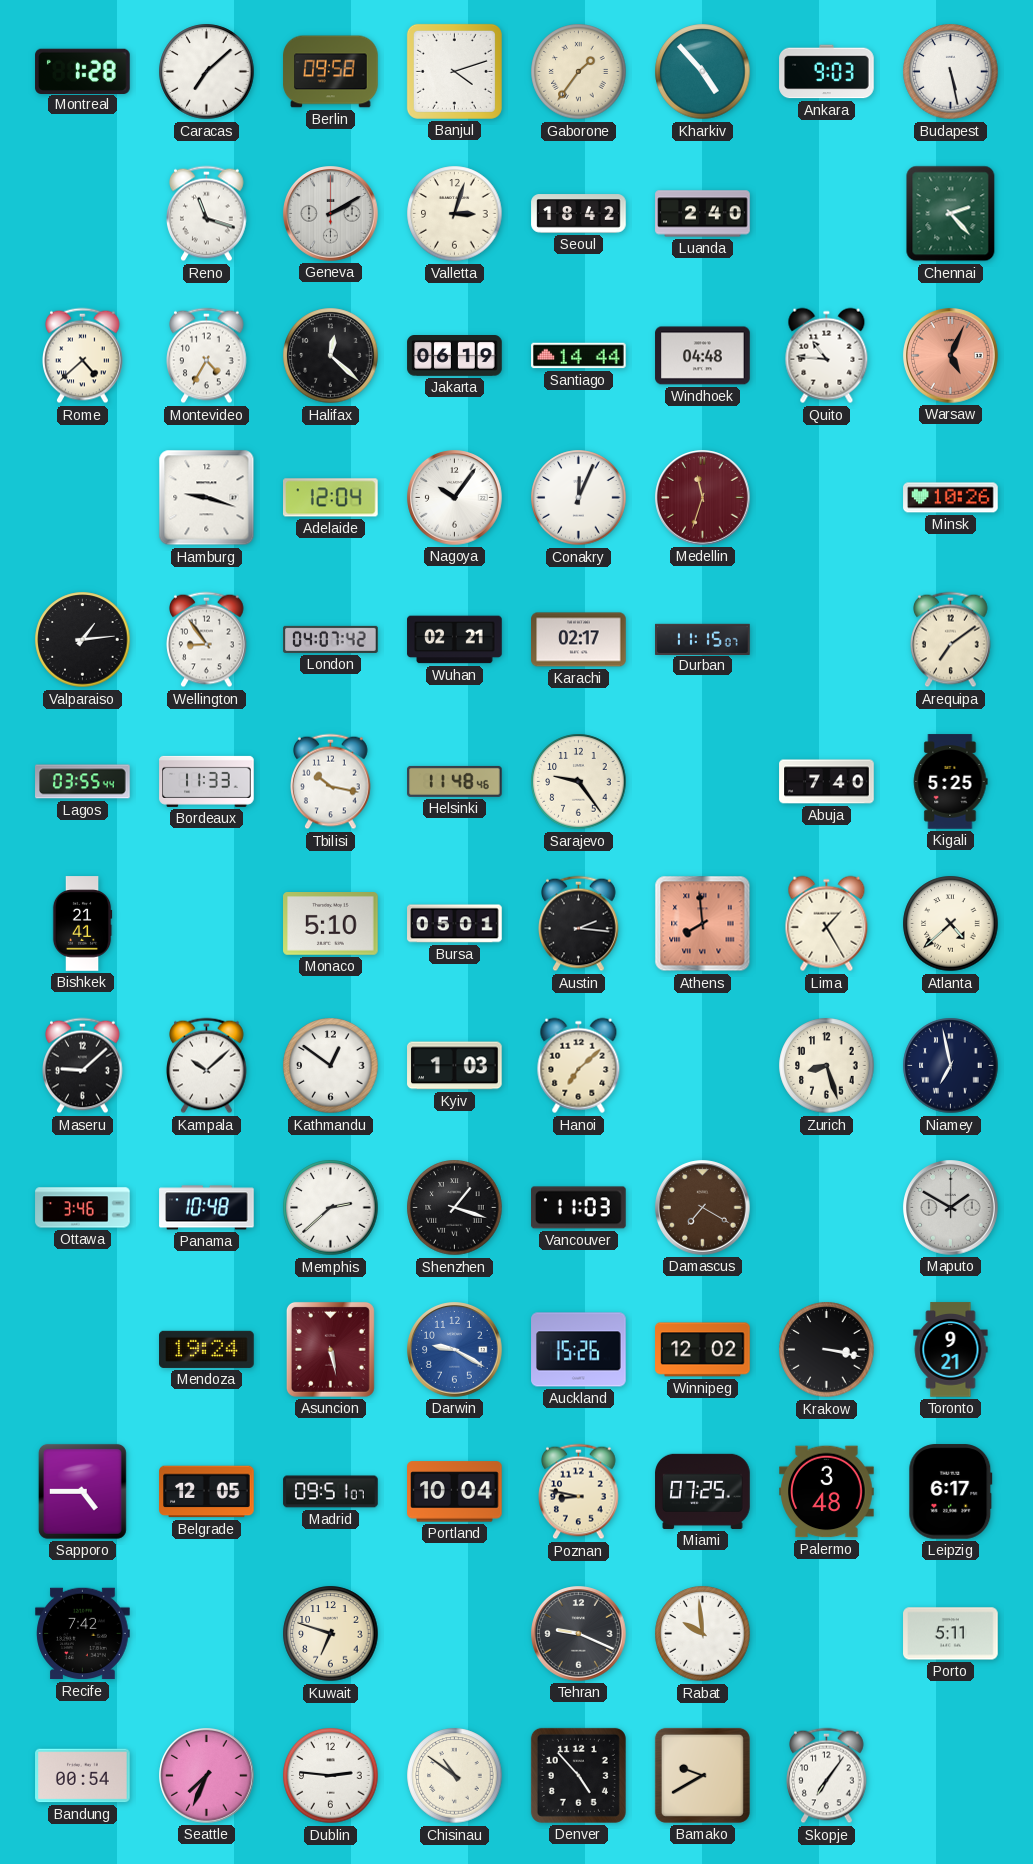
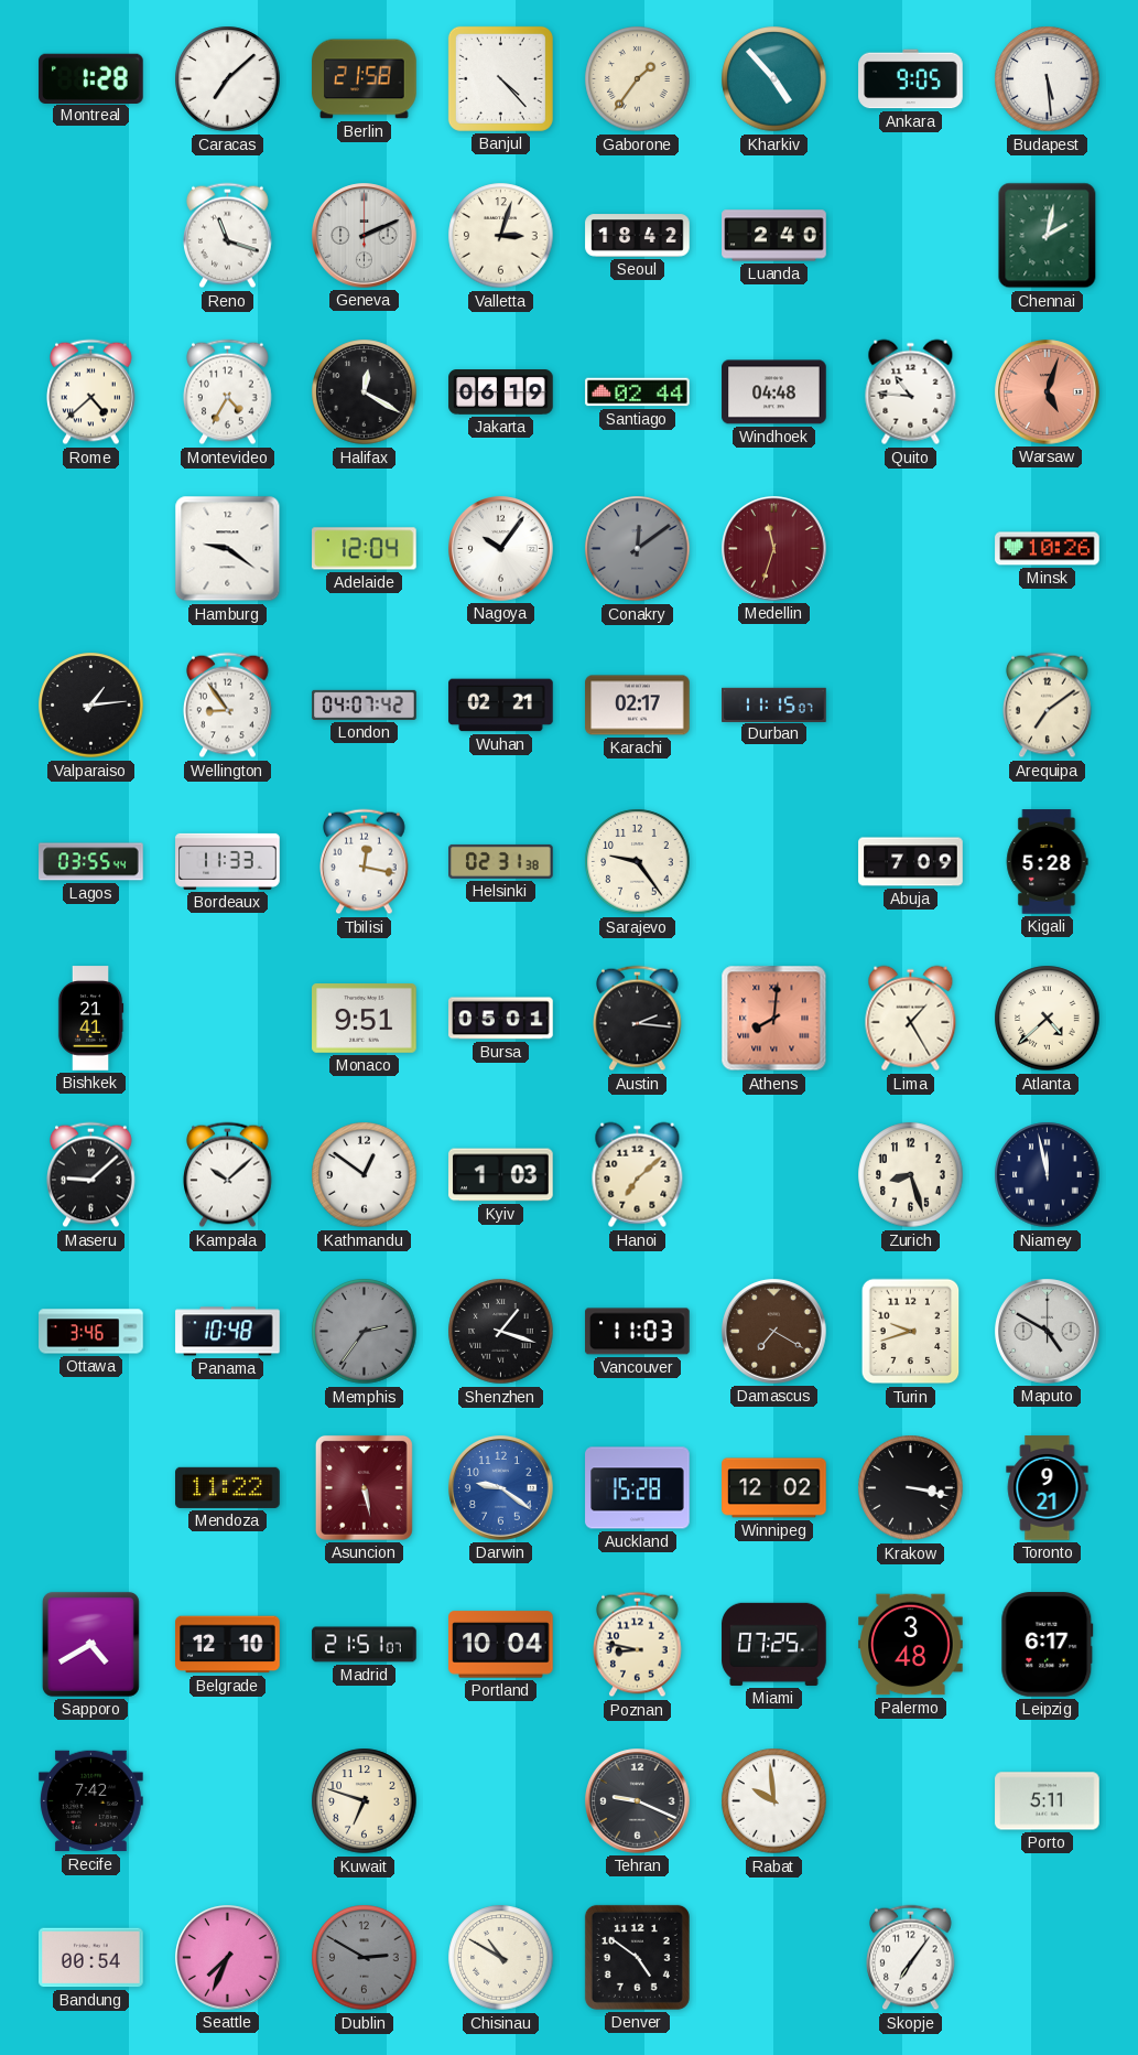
Berlin: 09:58 -> 21:58 (365, 79)
Banjul: 4:12 -> 4:23 (500, 78)
Ankara: 9:03 -> 9:05 (911, 79)
Budapest: 5:28 -> 5:29 (1048, 79)
Geneva: 2:10 -> 2:11 (365, 236)
Chennai: 2:23 -> 2:02 (1048, 236)
Halifax: 12:22 -> 12:20 (365, 392)
Santiago: 14:44 -> 02:44 (638, 392)
Warsaw: 5:04 -> 5:03 (1048, 392)
Hamburg: 9:18 -> 9:21 (228, 549)
Conakry: 12:04 -> 12:09 (638, 549)
Conakry dial: white -> grey (638, 549)
Tbilisi: 10:17 -> 12:17 (365, 862)
Helsinki: 11:48 -> 02:31 (501, 861)
Abuja: 7:40 -> 7:09 (911, 862)
Kigali: 5:25 -> 5:28 (1047, 862)
Monaco: 5:10 -> 9:51 (365, 1019)
Athens: 7:59 -> 8:01 (774, 1019)
Niamey: 6:58 -> 11:58 (1048, 1175)
Memphis: 2:38 -> 2:36 (365, 1332)
Memphis dial: white -> grey (365, 1332)
Turin: none -> 9:42 (911, 1332)
Maputo: 1:50 -> 4:50 (1048, 1332)
Mendoza: 19:24 -> 11:22 (228, 1487)
Darwin: 9:20 -> 9:21 (501, 1488)
Auckland: 15:26 -> 15:28 (638, 1488)
Sapporo: 4:45 -> 4:40 (90, 1644)
Belgrade: 12:05 -> 12:10 (228, 1645)
Madrid: 09:51 -> 21:51 (365, 1645)
Dublin: 2:46 -> 2:50 (365, 1958)
Dublin dial: white -> grey (365, 1958)
Chisinau: 10:51 -> 10:50 (501, 1958)
Denver: 4:53 -> 4:51 (637, 1957)
Bamako: 9:40 -> none (702, 1775)
